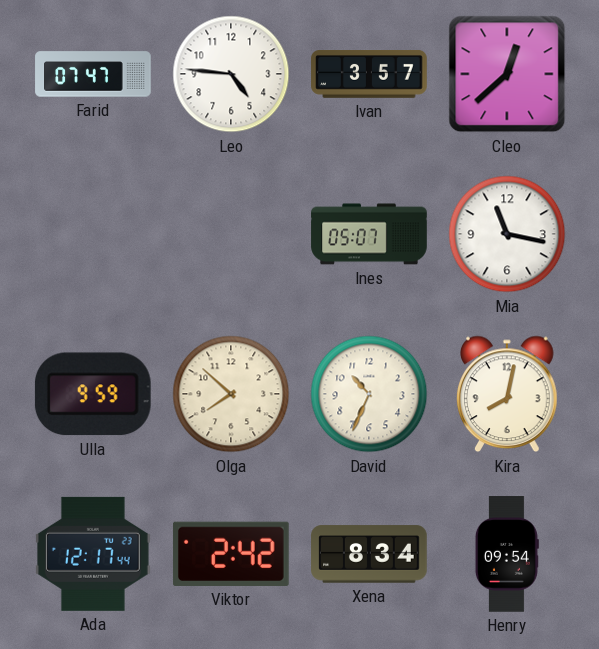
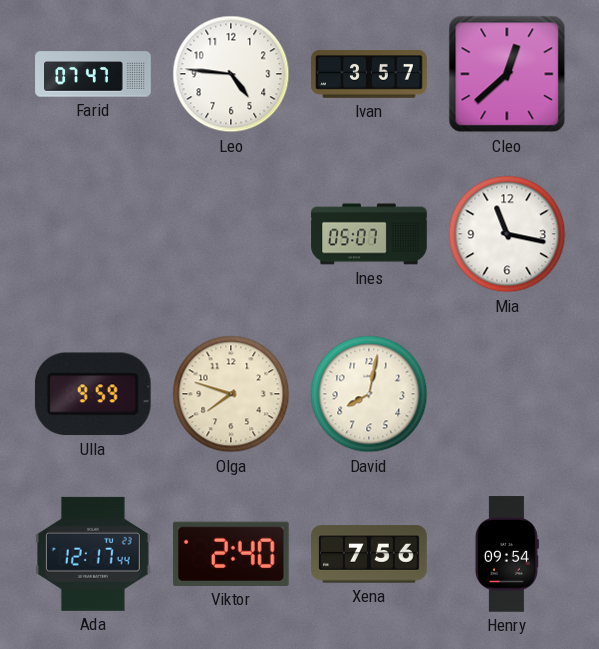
Olga: 7:52 -> 7:48 (231, 394)
David: 10:34 -> 8:02 (369, 394)
Kira: 8:02 -> none (508, 394)
Viktor: 2:42 -> 2:40 (231, 554)
Xena: 8:34 -> 7:56 (369, 554)
